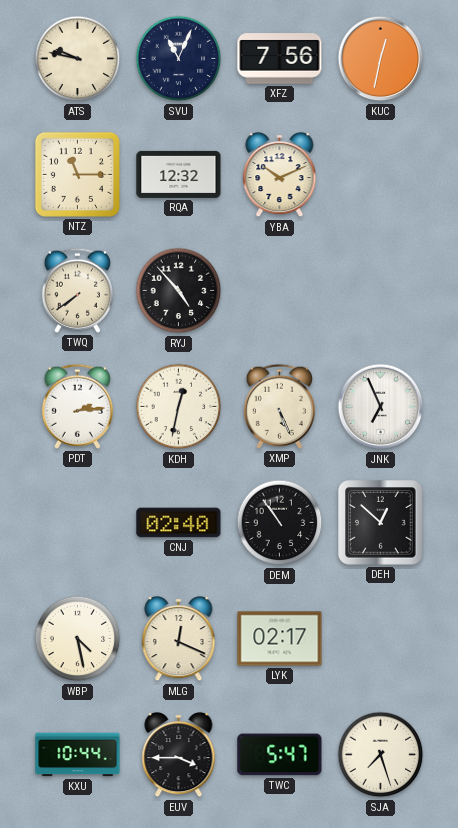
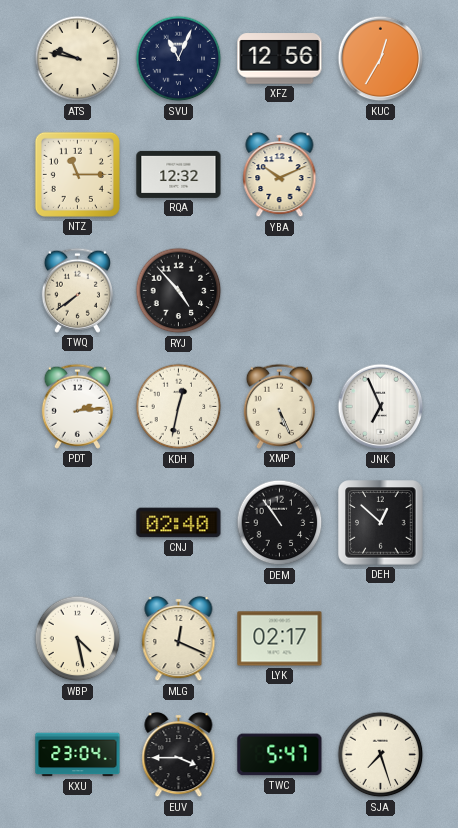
XFZ: 7:56 -> 12:56 (280, 59)
KUC: 12:32 -> 12:35 (381, 59)
KXU: 10:44 -> 23:04 (78, 755)
